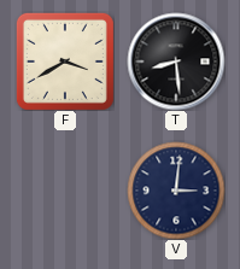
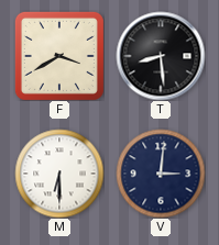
M: none -> 6:30 (59, 174)
